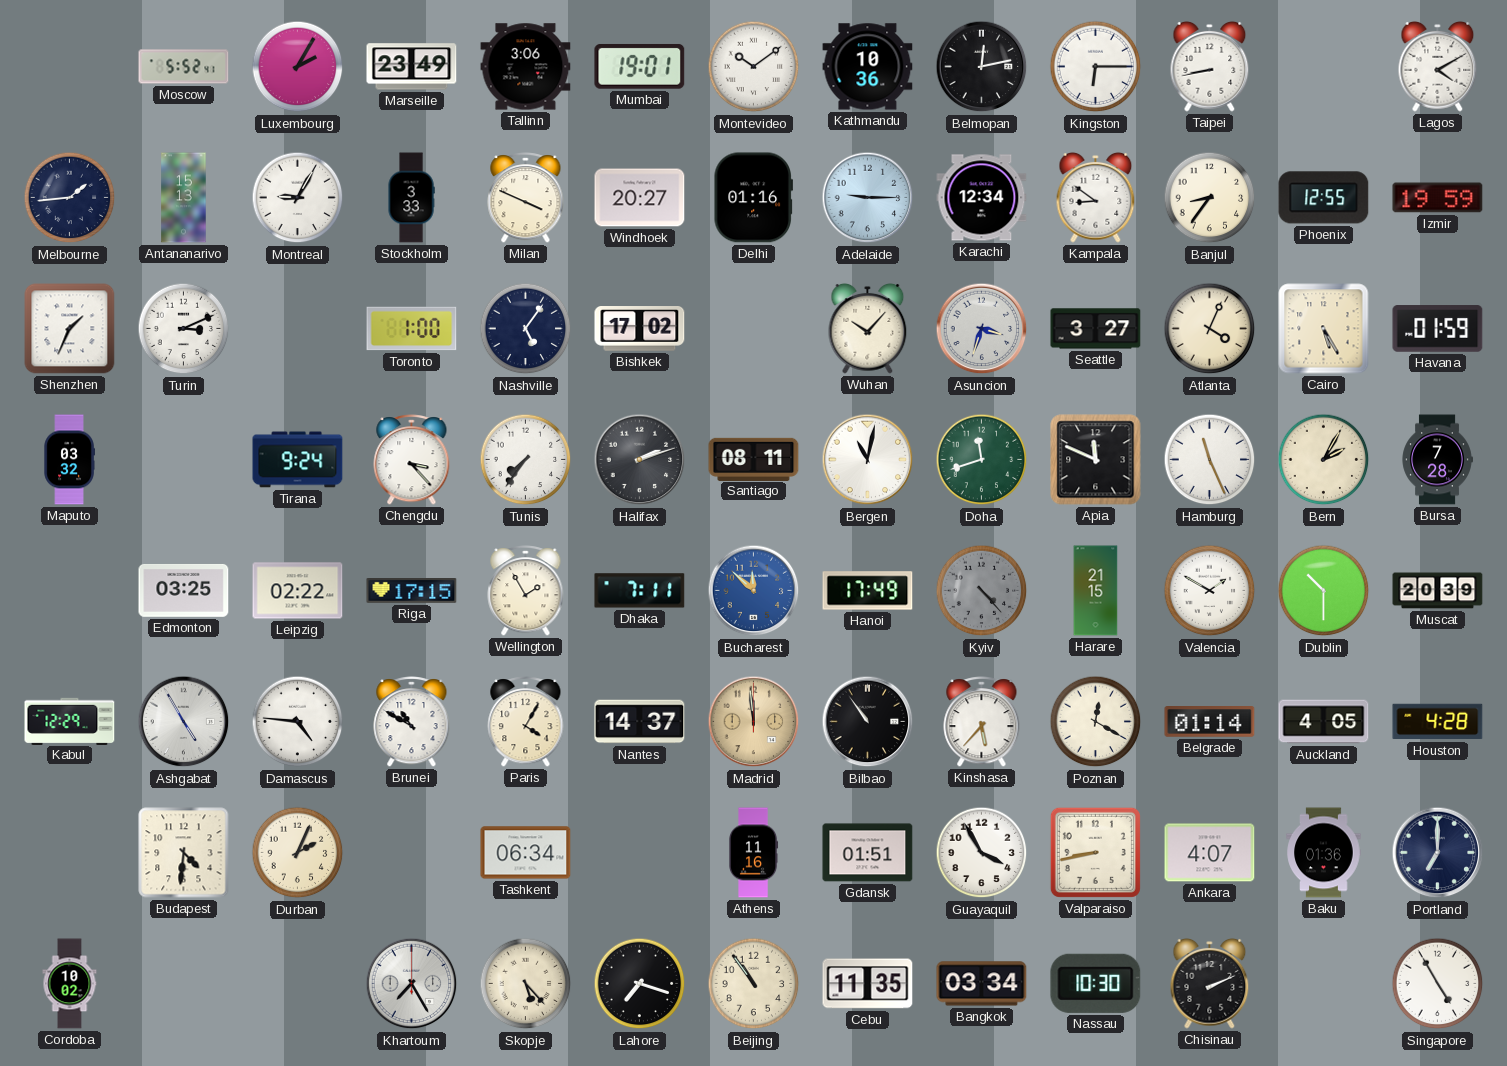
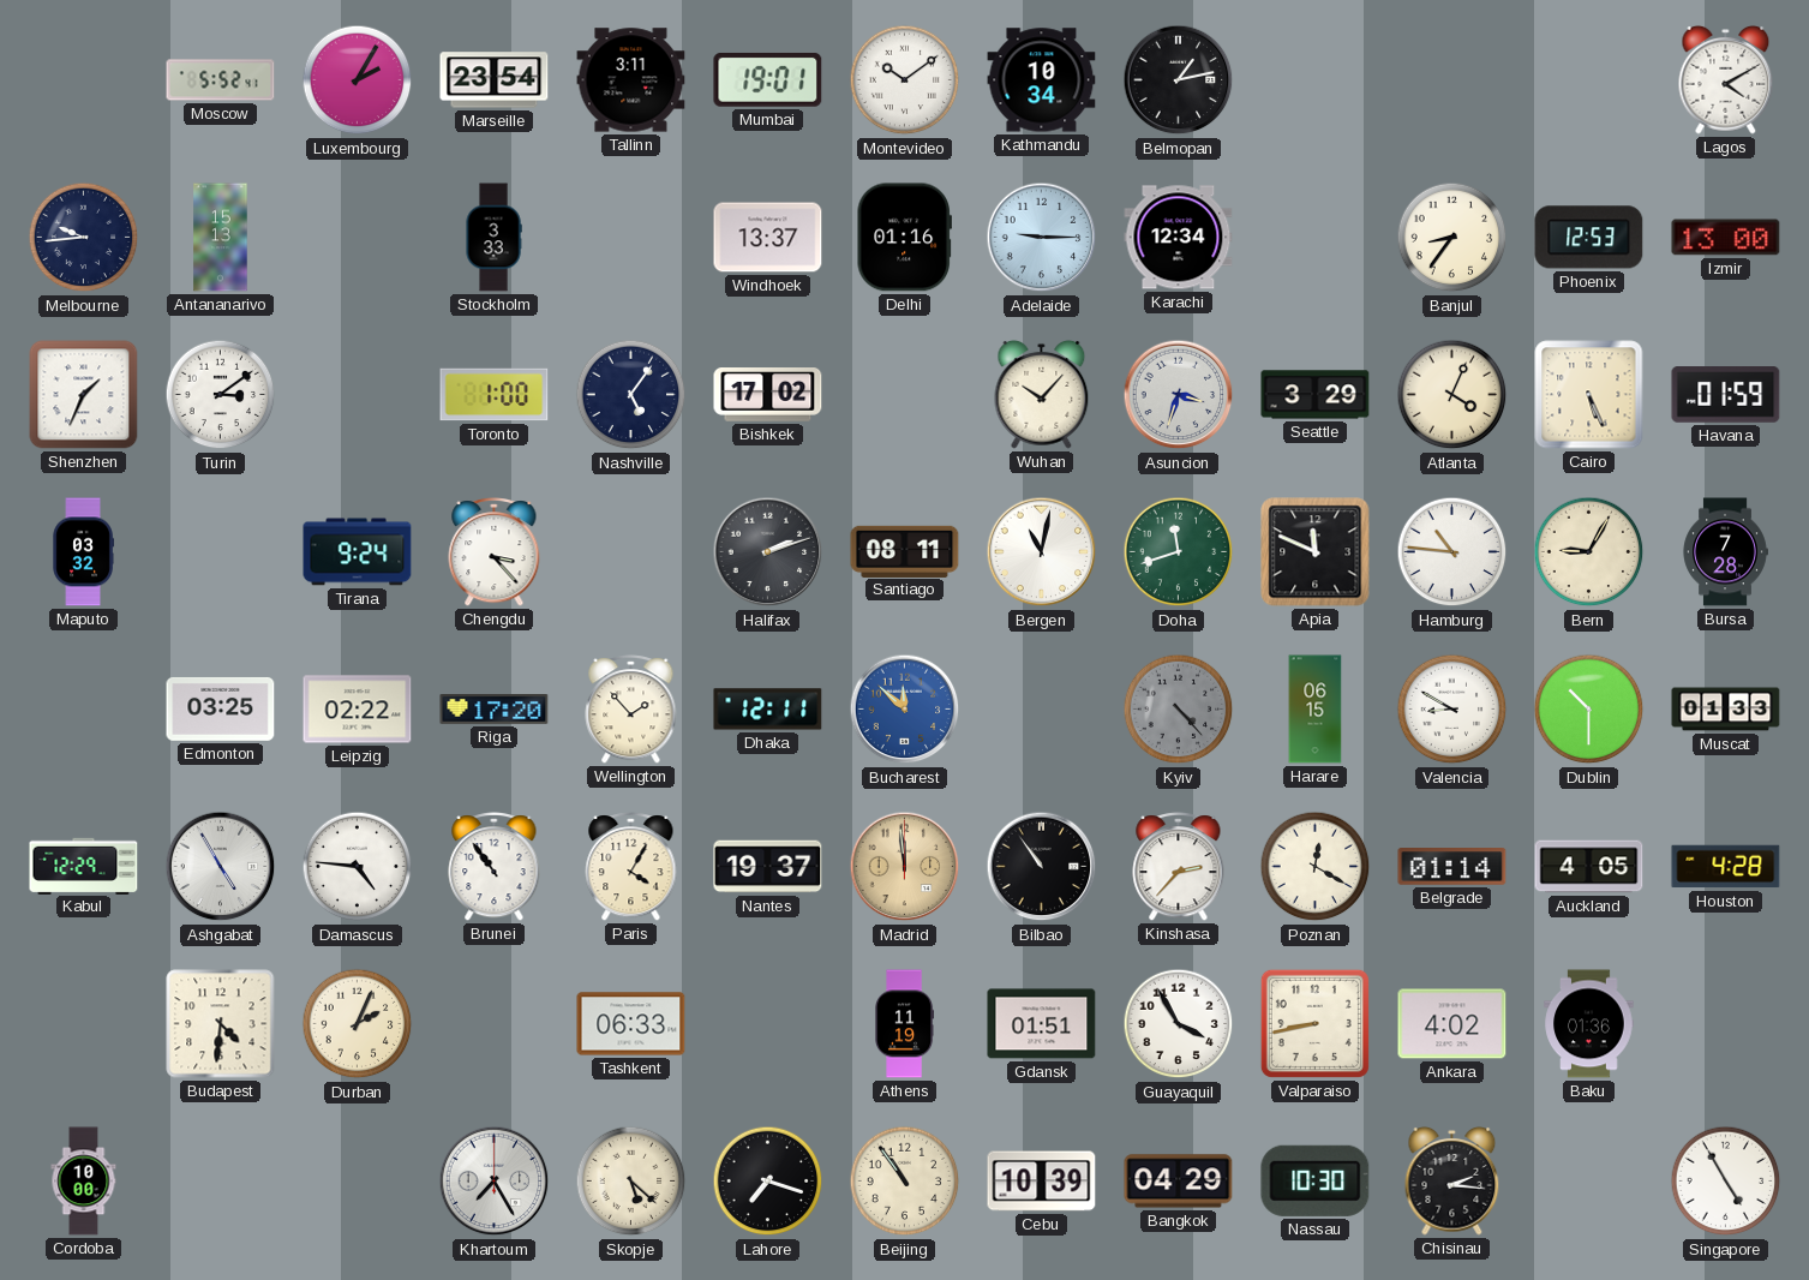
Marseille: 23:49 -> 23:54 (495, 80)
Tallinn: 3:06 -> 3:11 (631, 80)
Kathmandu: 10:36 -> 10:34 (1042, 80)
Belmopan: 12:13 -> 1:13 (1179, 80)
Kingston: 6:15 -> none (1096, 67)
Taipei: 8:43 -> none (1210, 67)
Melbourne: 1:44 -> 9:44 (84, 238)
Montreal: 9:05 -> none (298, 198)
Milan: 3:49 -> none (526, 198)
Windhoek: 20:27 -> 13:37 (768, 238)
Kampala: 8:51 -> none (1096, 198)
Phoenix: 12:55 -> 12:53 (1589, 238)
Izmir: 19:59 -> 13:00 (1726, 238)
Turin: 3:11 -> 3:09 (221, 395)
Seattle: 3:27 -> 3:29 (1316, 395)
Cairo: 5:25 -> 5:26 (1589, 395)
Tunis: 7:36 -> none (526, 460)
Hamburg: 11:26 -> 10:46 (1452, 552)
Bern: 2:05 -> 9:05 (1589, 552)
Riga: 17:15 -> 17:20 (495, 710)
Wellington: 1:55 -> 1:53 (631, 710)
Dhaka: 7:11 -> 12:11 (768, 710)
Hanoi: 17:49 -> none (868, 591)
Harare: 21:15 -> 06:15 (1316, 710)
Valencia: 1:50 -> 8:50 (1452, 710)
Muscat: 20:39 -> 01:33 (1726, 710)
Brunei: 10:50 -> 10:54 (495, 867)
Nantes: 14:37 -> 19:37 (768, 867)
Kinshasa: 5:37 -> 2:37 (1179, 867)
Tashkent: 06:34 -> 06:33 (631, 1024)
Athens: 11:16 -> 11:19 (905, 1024)
Ankara: 4:07 -> 4:02 (1452, 1024)
Portland: 7:00 -> none (1438, 853)
Cordoba: 10:02 -> 10:00 (84, 1182)
Skopje: 5:23 -> 5:22 (631, 1182)
Cebu: 11:35 -> 10:39 (1042, 1182)
Bangkok: 03:34 -> 04:29 (1179, 1182)
Chisinau: 2:11 -> 2:16 (1452, 1182)
